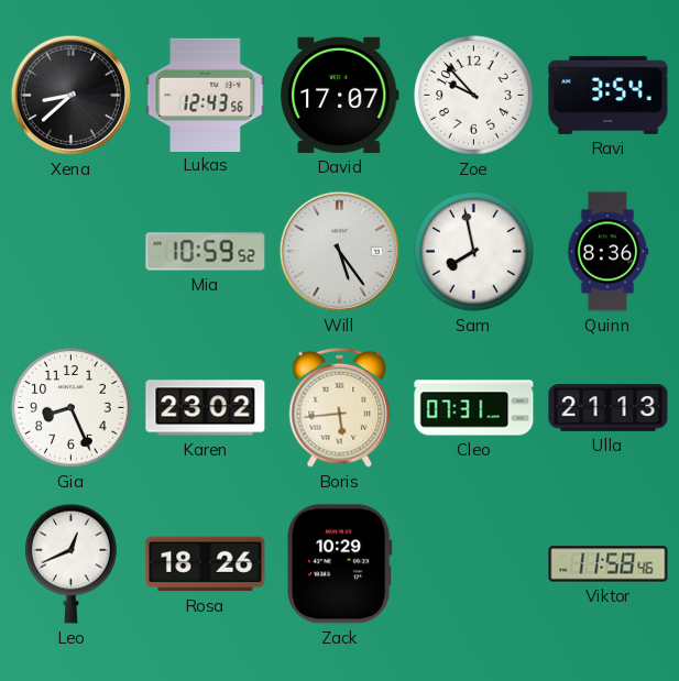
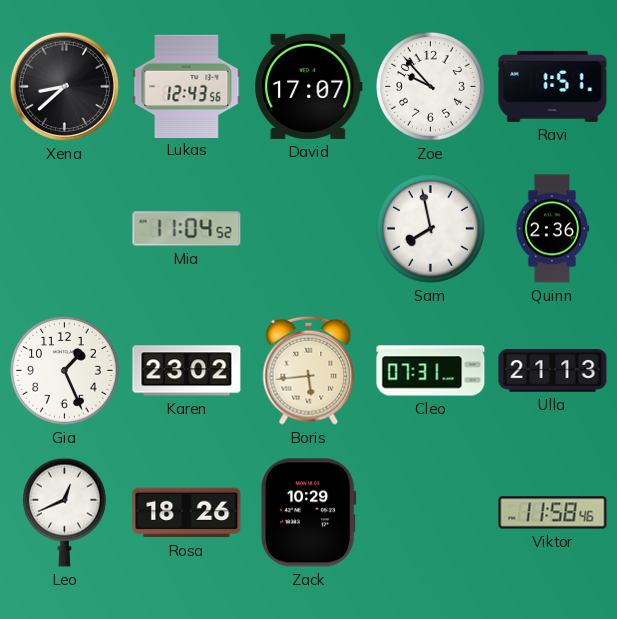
Ravi: 3:54 -> 1:51 (553, 86)
Mia: 10:59 -> 11:04 (187, 229)
Will: 5:24 -> none (339, 251)
Quinn: 8:36 -> 2:36 (552, 229)
Gia: 8:26 -> 1:26 (65, 371)
